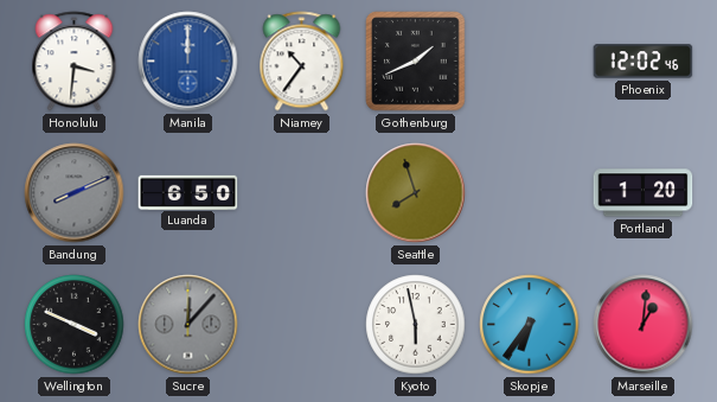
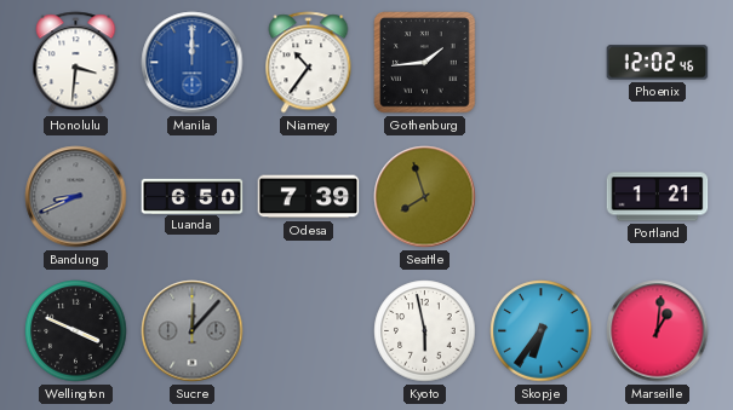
Gothenburg: 1:41 -> 1:44 (425, 63)
Bandung: 8:11 -> 8:41 (76, 197)
Odesa: none -> 7:39 (309, 197)
Portland: 1:20 -> 1:21 (658, 197)
